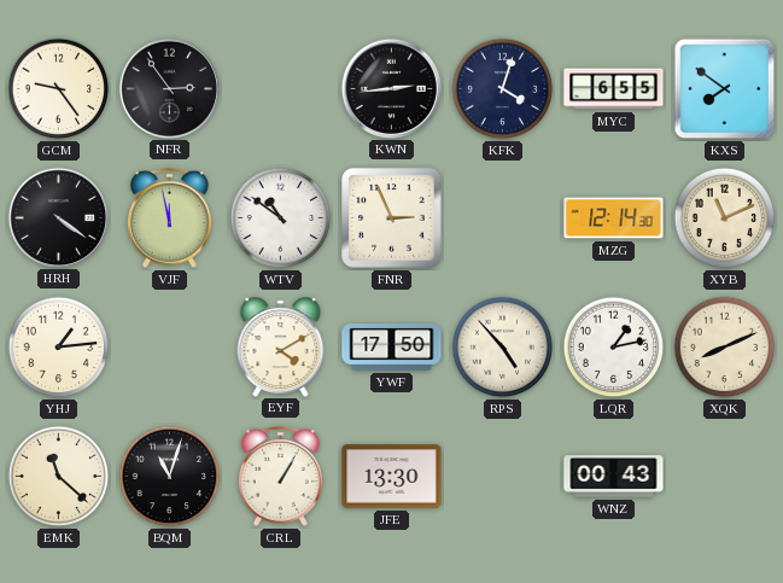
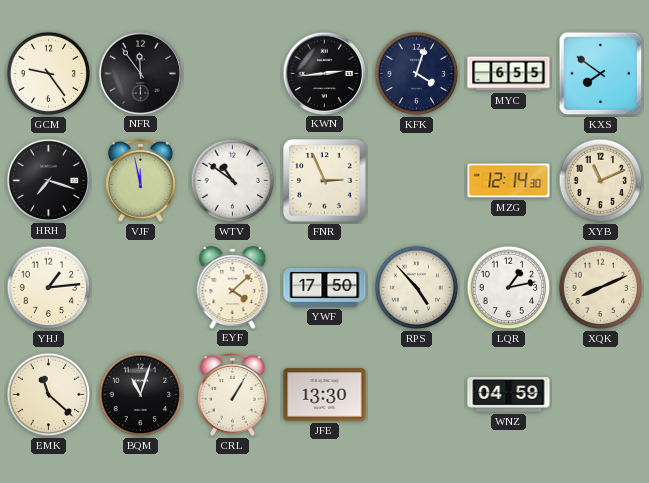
NFR: 2:54 -> 11:54 (140, 73)
HRH: 4:21 -> 7:18 (48, 180)
EYF: 4:10 -> 4:08 (233, 287)
WNZ: 00:43 -> 04:59 (509, 395)
